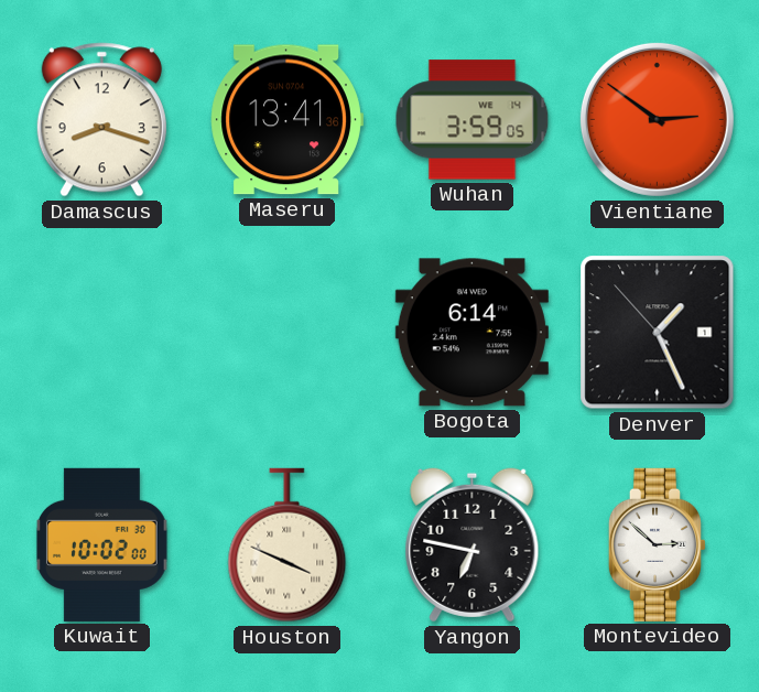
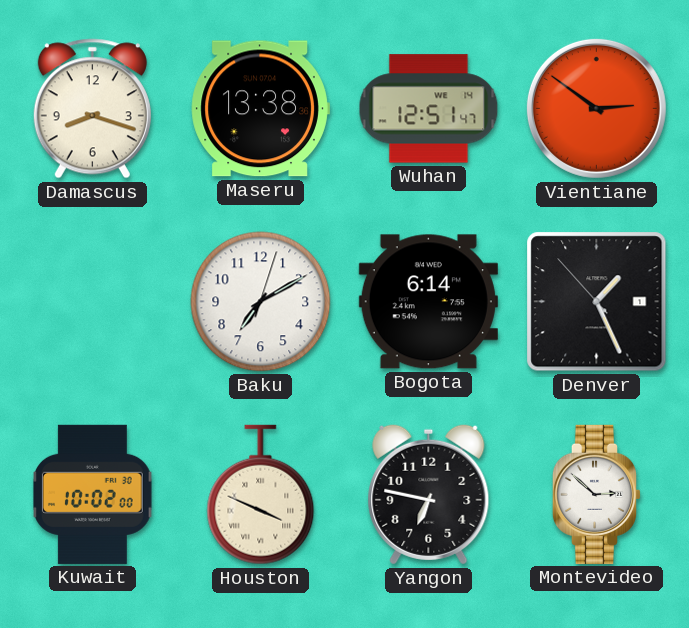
Maseru: 13:41 -> 13:38 (260, 109)
Wuhan: 3:59 -> 12:51 (429, 109)
Baku: none -> 7:10 (261, 302)
